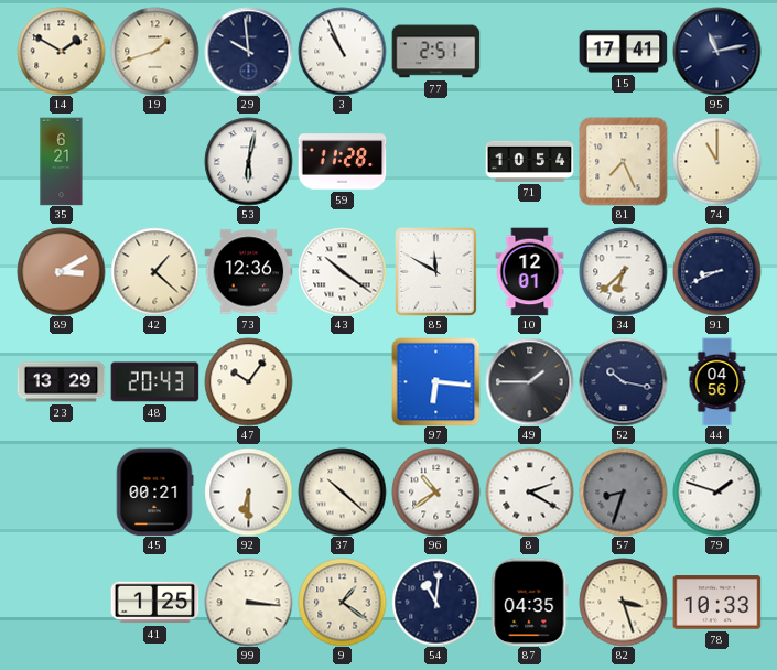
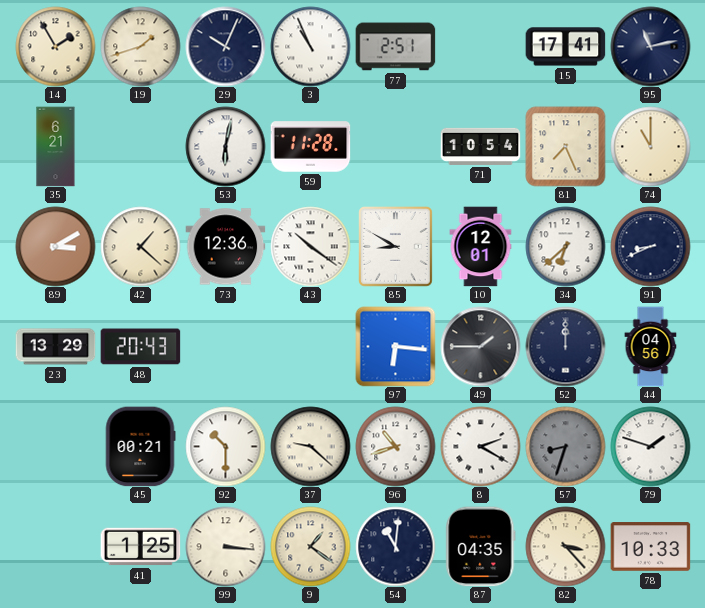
14: 1:50 -> 1:55 (55, 46)
29: 9:59 -> 10:04 (225, 46)
85: 11:50 -> 8:50 (396, 247)
47: 10:06 -> none (248, 381)
52: 10:17 -> 12:00 (565, 346)
92: 6:30 -> 10:30 (225, 446)
37: 10:22 -> 9:22 (310, 446)
96: 10:39 -> 10:42 (395, 446)
82: 3:27 -> 3:23 (565, 546)
